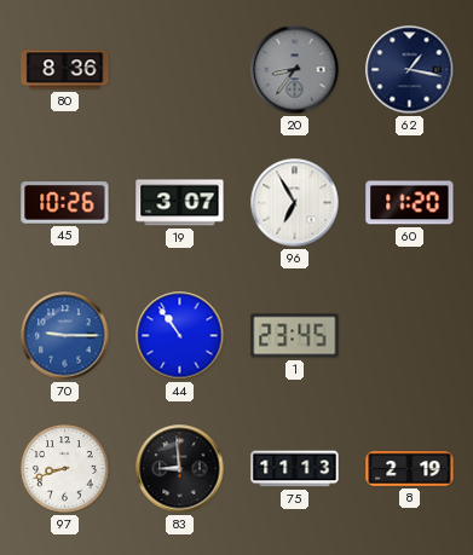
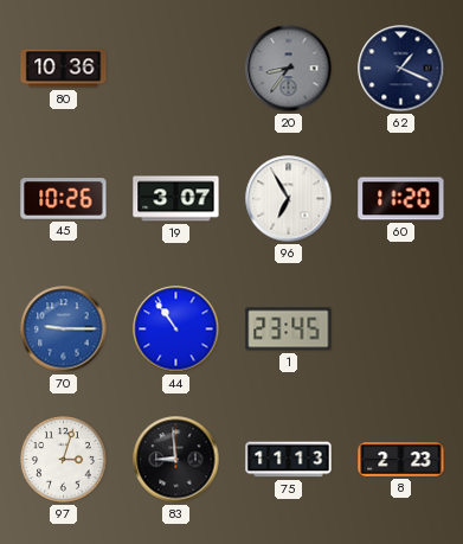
80: 8:36 -> 10:36 (64, 69)
62: 1:17 -> 1:19 (401, 69)
97: 8:42 -> 3:03 (64, 460)
8: 2:19 -> 2:23 (401, 460)
